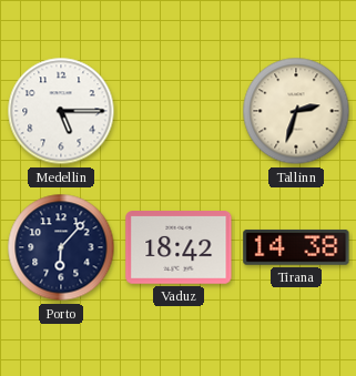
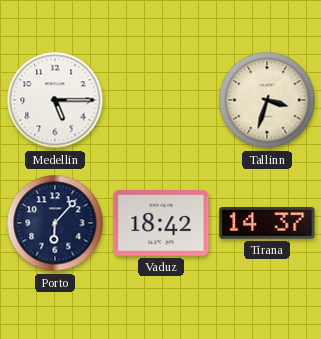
Tallinn: 2:33 -> 3:33 (267, 100)
Tirana: 14:38 -> 14:37 (267, 223)
